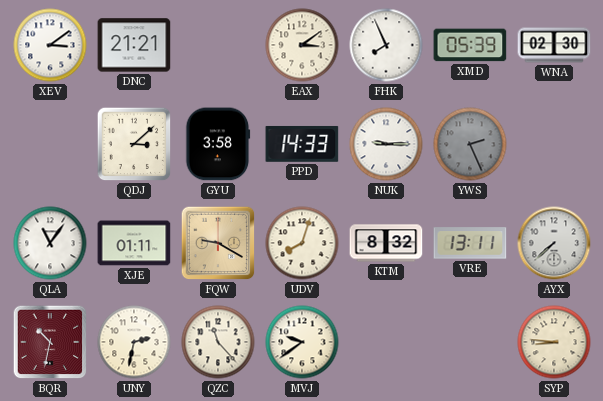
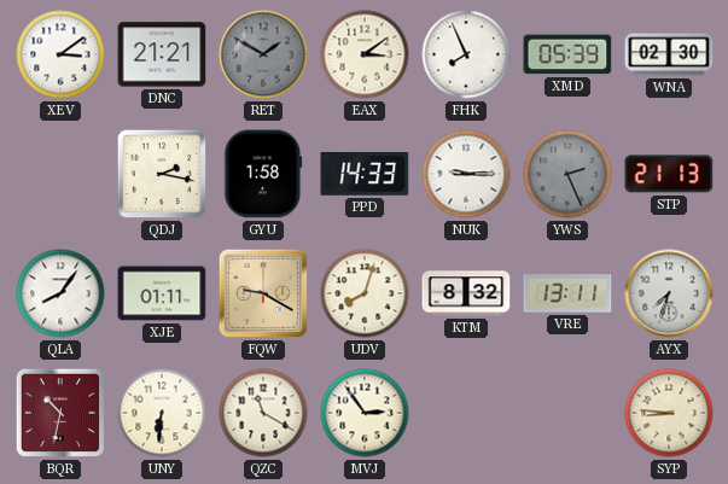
RET: none -> 1:50 (263, 54)
QDJ: 3:08 -> 2:17 (162, 174)
GYU: 3:58 -> 1:58 (263, 174)
STP: none -> 21:13 (669, 174)
QLA: 11:06 -> 8:06 (60, 293)
AYX: 7:38 -> 7:33 (669, 293)
UNY: 2:32 -> 6:31 (162, 413)
QZC: 11:23 -> 11:20 (263, 413)
MVJ: 9:39 -> 2:54 (365, 413)
